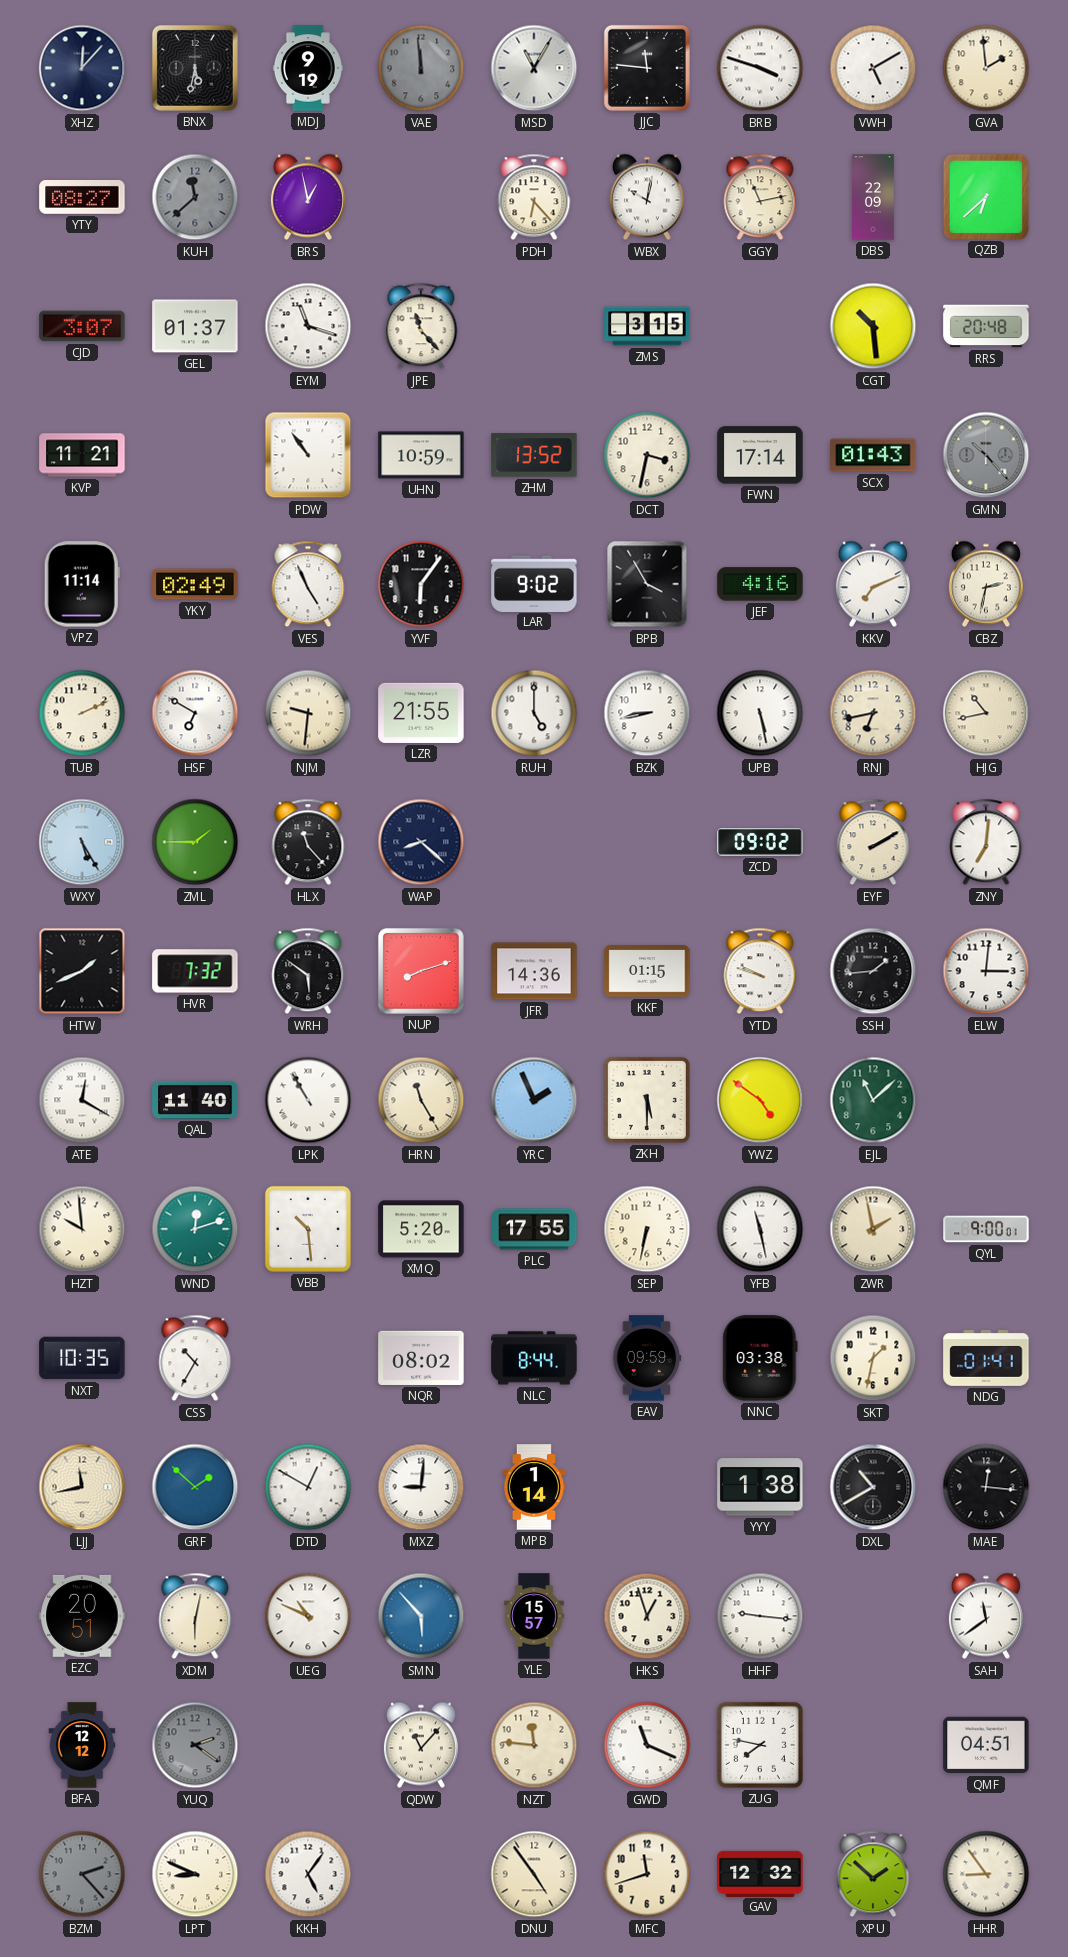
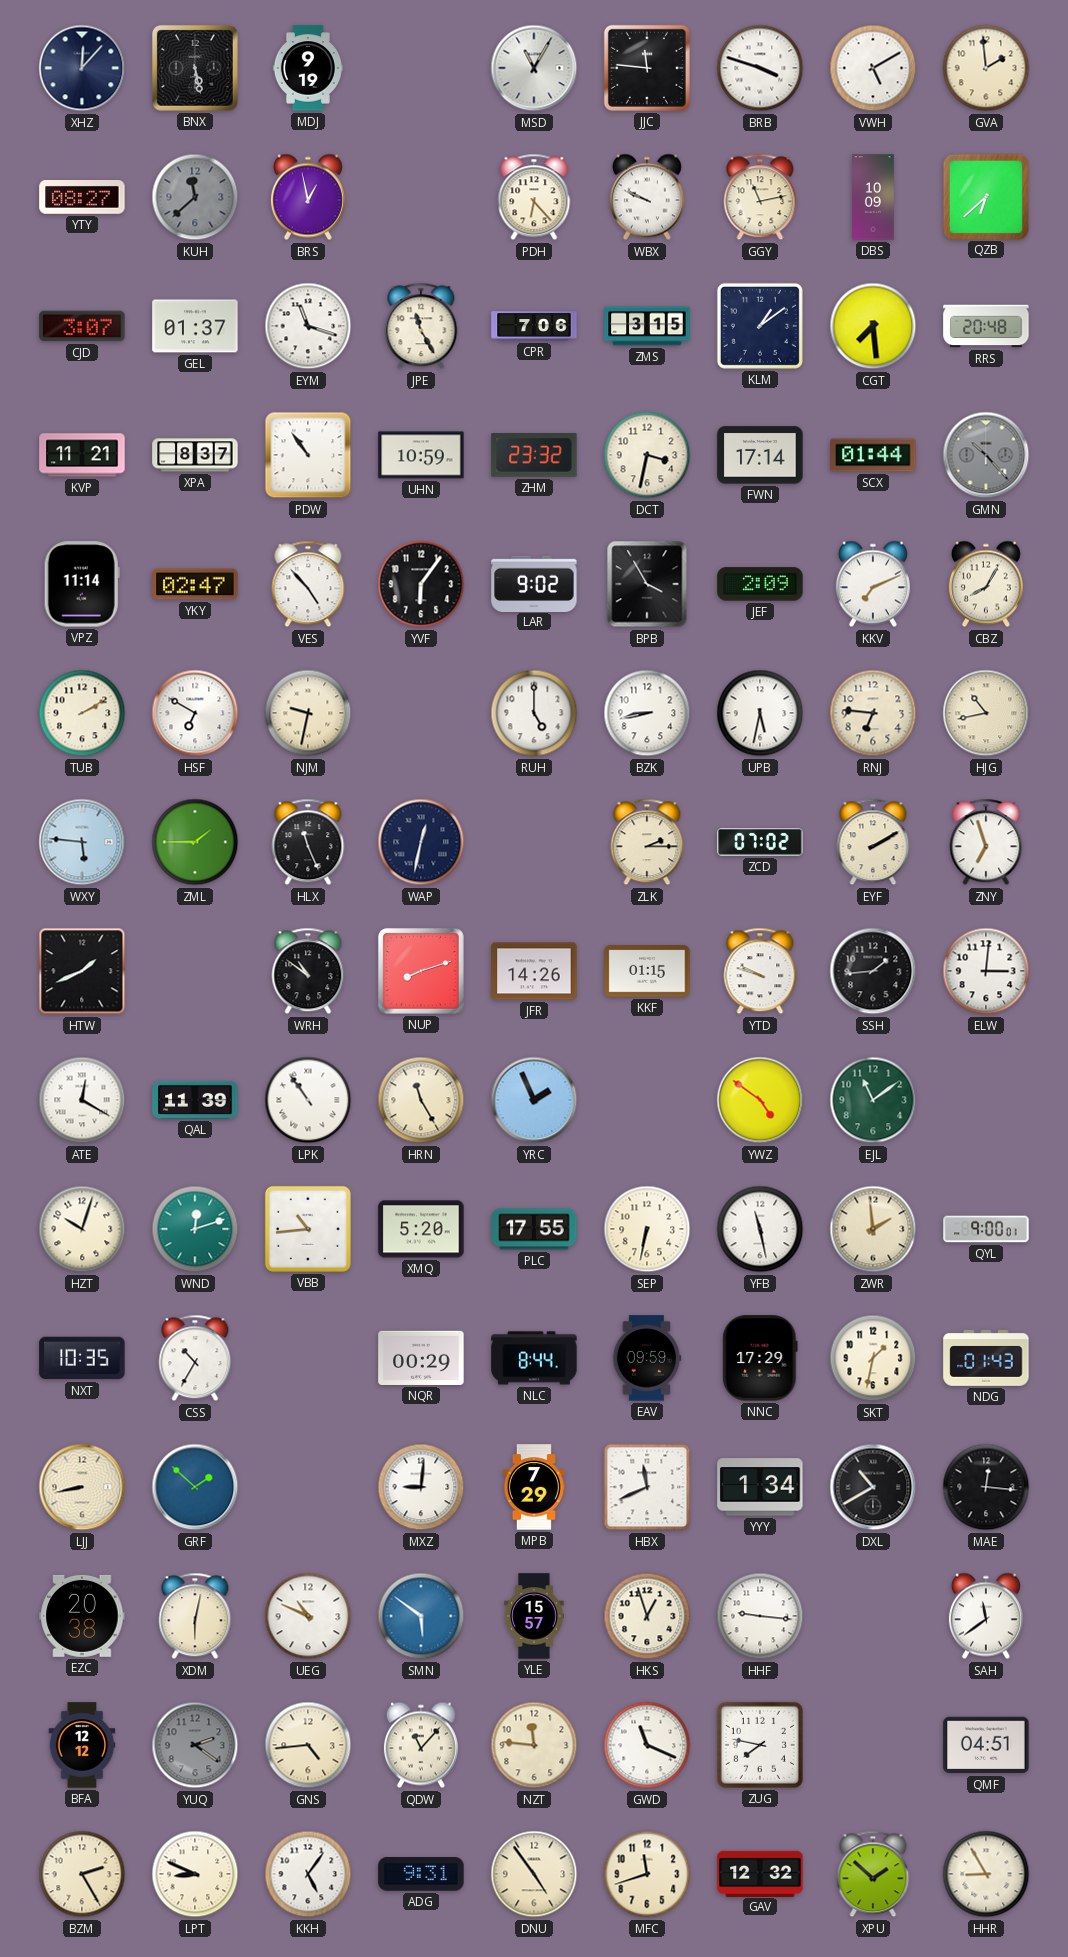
BNX: 5:32 -> 5:28 (195, 68)
VAE: 11:59 -> none (421, 68)
WBX: 10:02 -> 9:49 (647, 197)
DBS: 22:09 -> 10:09 (874, 197)
JPE: 11:23 -> 11:25 (421, 326)
CPR: none -> 7:06 (534, 326)
KLM: none -> 1:09 (760, 326)
CGT: 10:29 -> 7:29 (873, 326)
XPA: none -> 8:37 (195, 455)
ZHM: 13:52 -> 23:32 (534, 455)
SCX: 01:43 -> 01:44 (873, 455)
YKY: 02:49 -> 02:47 (195, 584)
VES: 4:56 -> 4:53 (308, 584)
JEF: 4:16 -> 2:09 (760, 584)
CBZ: 2:32 -> 8:05 (986, 584)
TUB: 2:11 -> 2:10 (82, 713)
NJM: 9:31 -> 9:32 (308, 713)
LZR: 21:55 -> none (421, 713)
UPB: 5:28 -> 5:32 (760, 713)
RNJ: 6:43 -> 6:46 (873, 713)
WXY: 5:25 -> 5:46 (82, 842)
HLX: 11:23 -> 11:26 (308, 842)
WAP: 8:22 -> 12:32 (421, 842)
ZLK: none -> 2:15 (647, 842)
ZCD: 09:02 -> 07:02 (760, 843)
ZNY: 7:01 -> 6:57 (986, 842)
HVR: 7:32 -> none (195, 971)
WRH: 5:51 -> 10:51 (308, 971)
JFR: 14:36 -> 14:26 (534, 971)
QAL: 11:40 -> 11:39 (195, 1100)
LPK: 10:55 -> 10:54 (308, 1100)
ZKH: 5:30 -> none (647, 1100)
EJL: 11:08 -> 11:09 (873, 1100)
HZT: 9:59 -> 10:03 (82, 1229)
VBB: 10:29 -> 10:44 (308, 1229)
ZWR: 1:58 -> 1:59 (873, 1229)
NQR: 08:02 -> 00:29 (421, 1358)
NNC: 03:38 -> 17:29 (760, 1358)
NDG: 01:41 -> 01:43 (986, 1358)
LJJ: 11:43 -> 8:43 (82, 1487)
DTD: 12:50 -> none (308, 1487)
MPB: 1:14 -> 7:29 (534, 1487)
HBX: none -> 11:41 (647, 1487)
YYY: 1:38 -> 1:34 (760, 1487)
EZC: 20:51 -> 20:38 (82, 1616)
SMN: 5:53 -> 5:51 (421, 1616)
GNS: none -> 4:44 (308, 1745)
BZM: 2:23 -> 2:25 (82, 1874)
BZM dial: grey -> cream (82, 1874)
ADG: none -> 9:31 (421, 1874)
HHR: 8:54 -> 8:55 (986, 1874)
